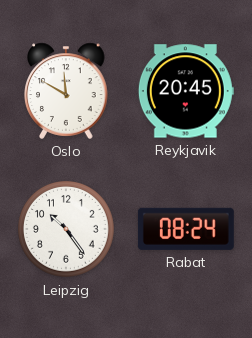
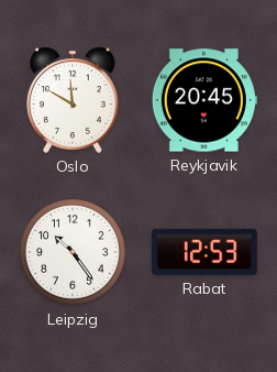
Rabat: 08:24 -> 12:53 (204, 252)
